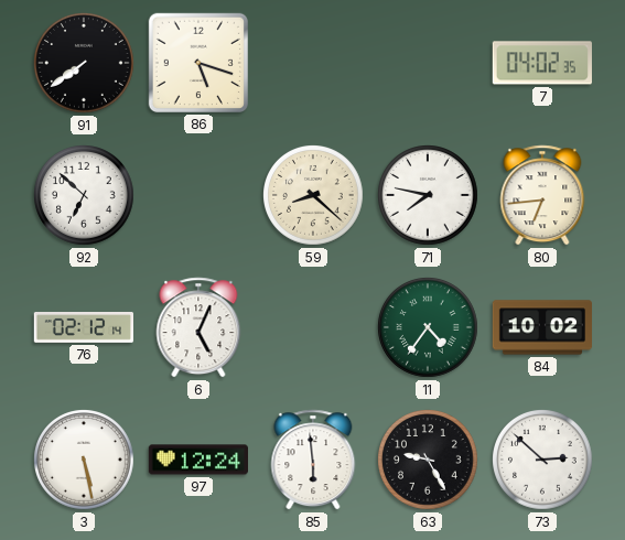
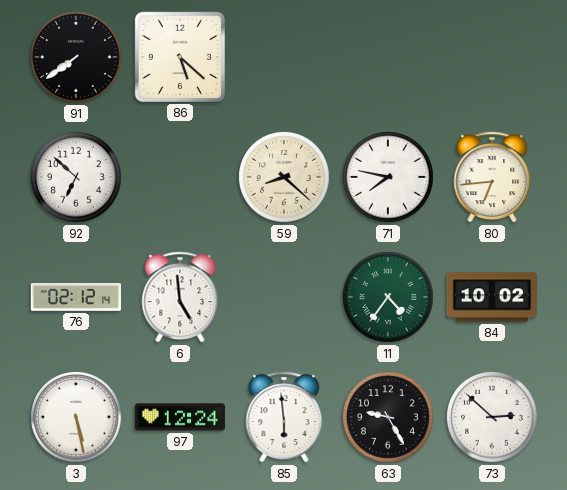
86: 5:18 -> 5:22 (180, 57)
7: 04:02 -> none (542, 63)
6: 5:04 -> 4:59 (180, 297)
